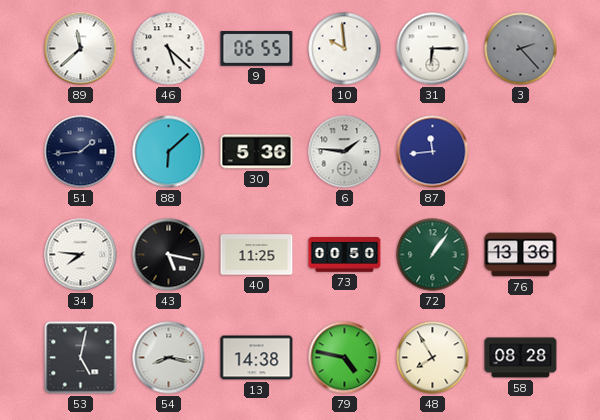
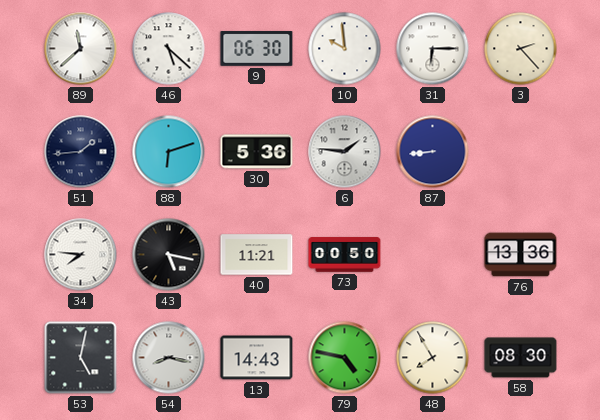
9: 06:55 -> 06:30 (257, 49)
3 dial: grey -> cream (521, 49)
88: 6:08 -> 6:12 (169, 152)
87: 11:44 -> 8:44 (433, 152)
40: 11:25 -> 11:21 (257, 255)
72: 1:06 -> none (433, 255)
13: 14:38 -> 14:43 (257, 358)
58: 08:28 -> 08:30 (521, 358)
